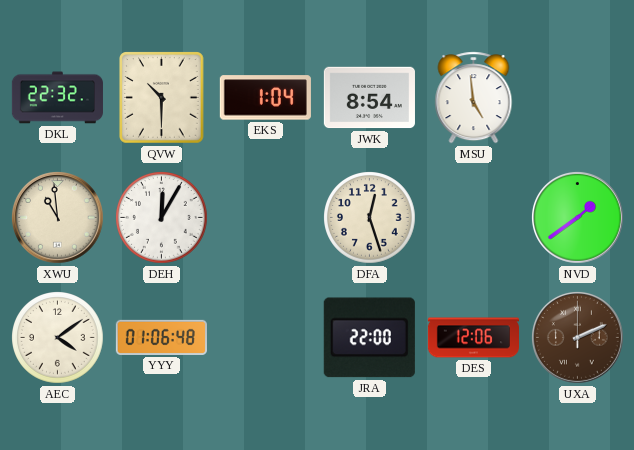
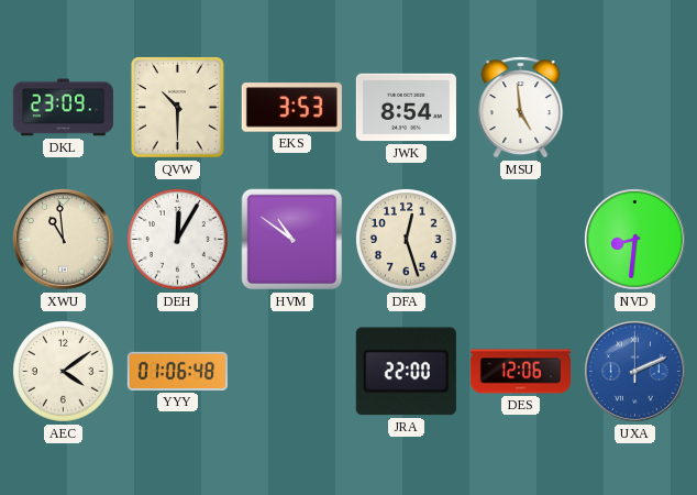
DKL: 22:32 -> 23:09 (63, 108)
EKS: 1:04 -> 3:53 (291, 108)
HVM: none -> 10:51 (292, 240)
NVD: 1:39 -> 8:31 (634, 239)
UXA dial: brown -> blue (634, 371)
